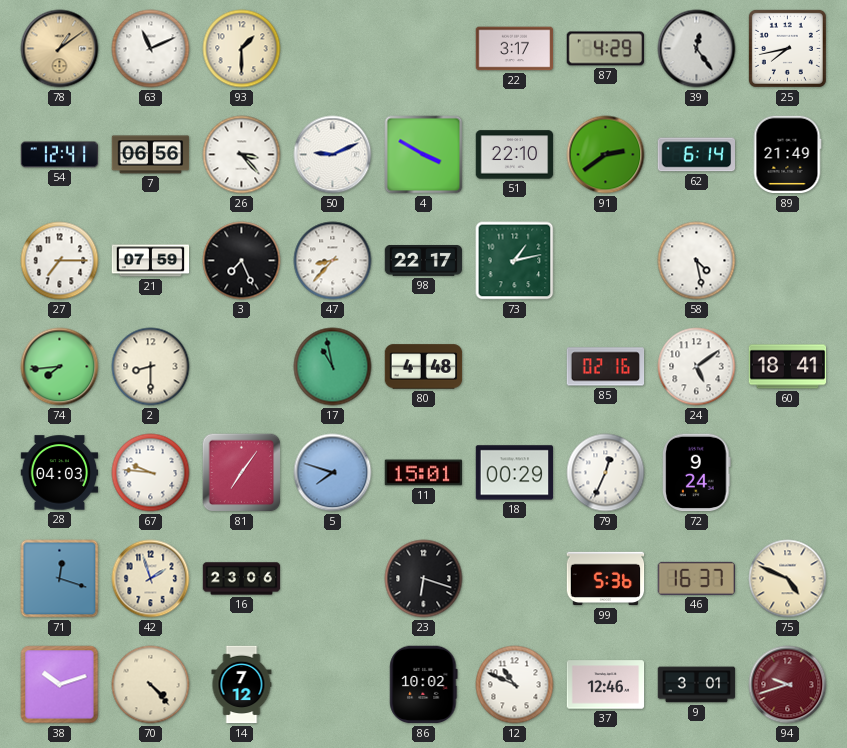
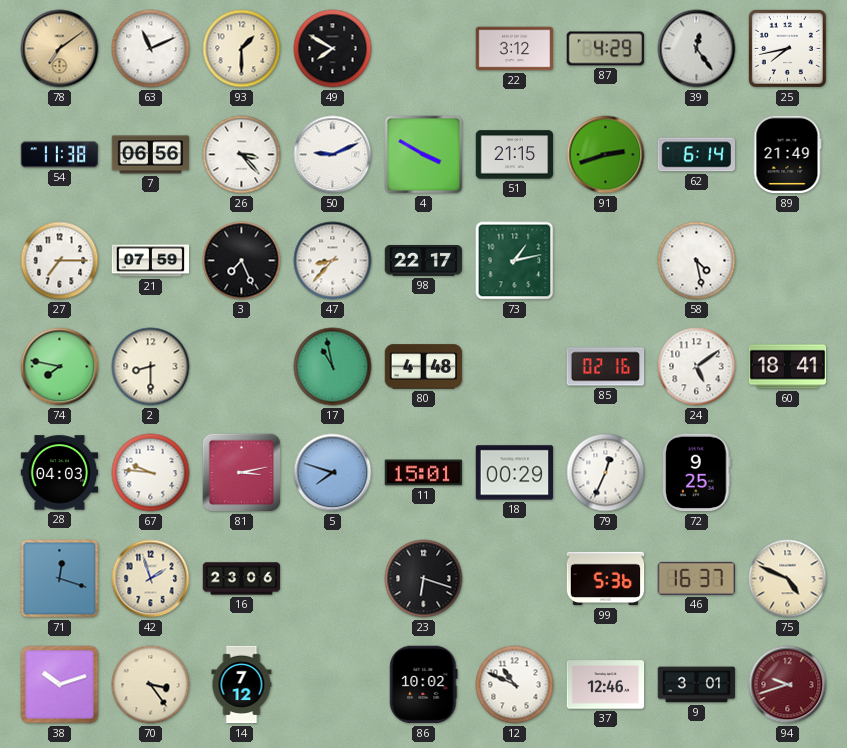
78: 1:09 -> 7:09 (60, 49)
49: none -> 7:50 (333, 49)
22: 3:17 -> 3:12 (515, 49)
54: 12:41 -> 11:38 (60, 155)
51: 22:10 -> 21:15 (515, 155)
91: 2:39 -> 2:42 (606, 155)
74: 7:44 -> 7:47 (60, 367)
81: 7:06 -> 3:13 (242, 473)
72: 9:24 -> 9:25 (697, 473)
70: 4:23 -> 3:24 (151, 685)
